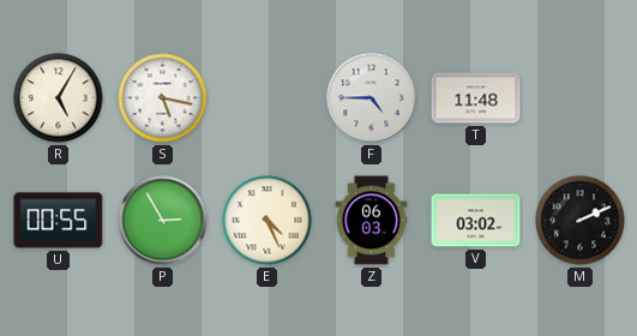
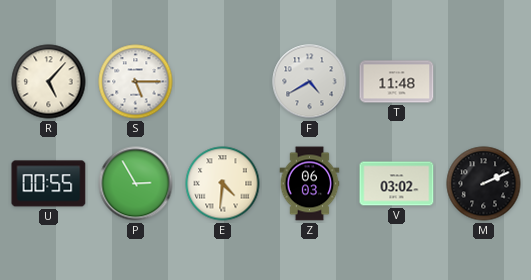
R: 5:05 -> 5:07 (49, 82)
S: 5:17 -> 5:15 (136, 82)
F: 4:45 -> 4:40 (310, 82)
E: 4:26 -> 4:31 (223, 184)
